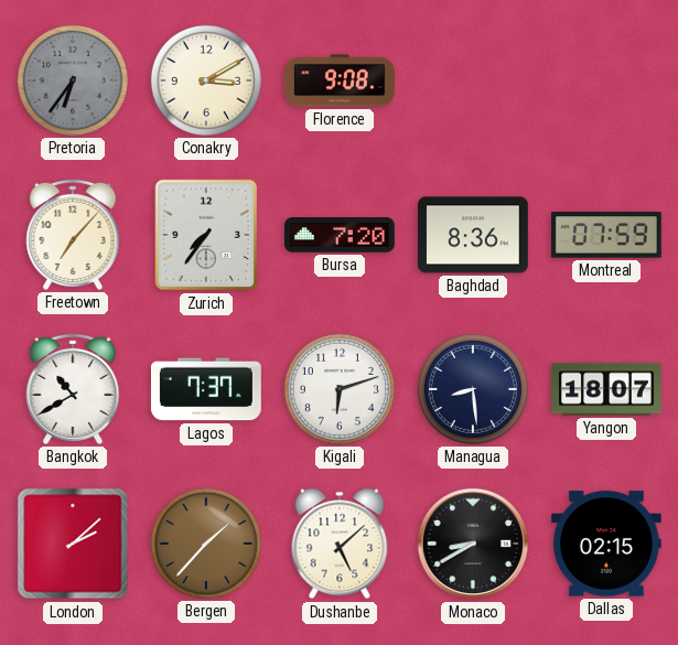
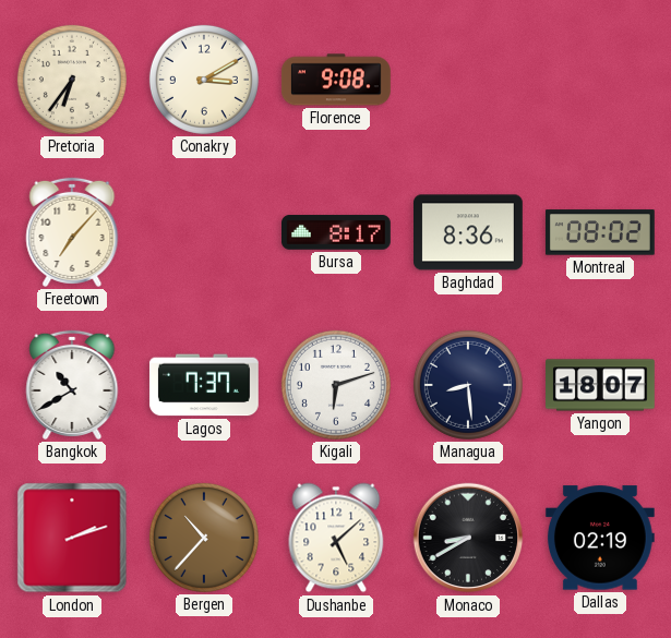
Pretoria dial: grey -> cream (72, 80)
Zurich: 7:36 -> none (206, 235)
Bursa: 7:20 -> 8:17 (337, 232)
Montreal: 07:59 -> 08:02 (600, 232)
London: 2:08 -> 2:12 (72, 538)
Bergen: 1:37 -> 10:37 (204, 538)
Dallas: 02:15 -> 02:19 (600, 538)
